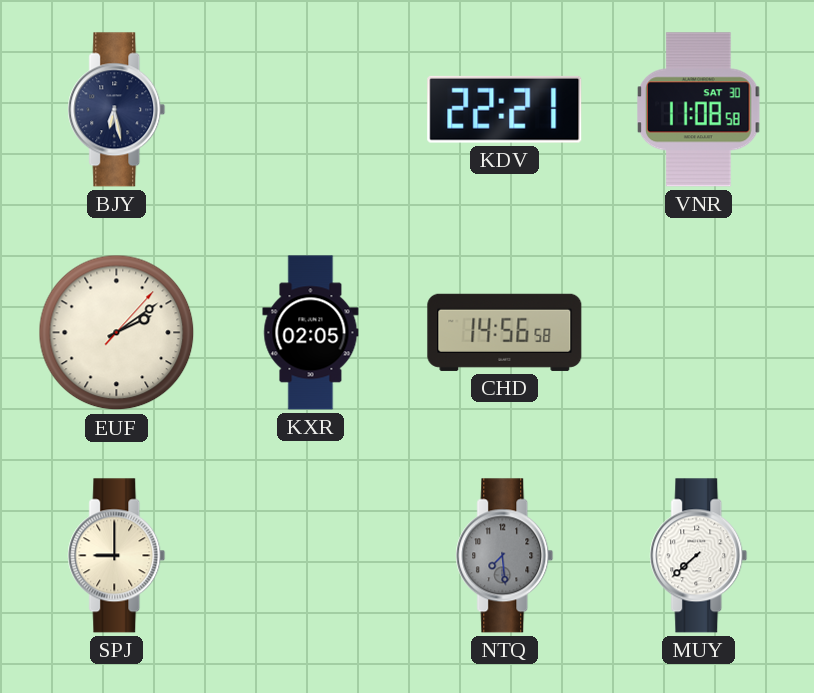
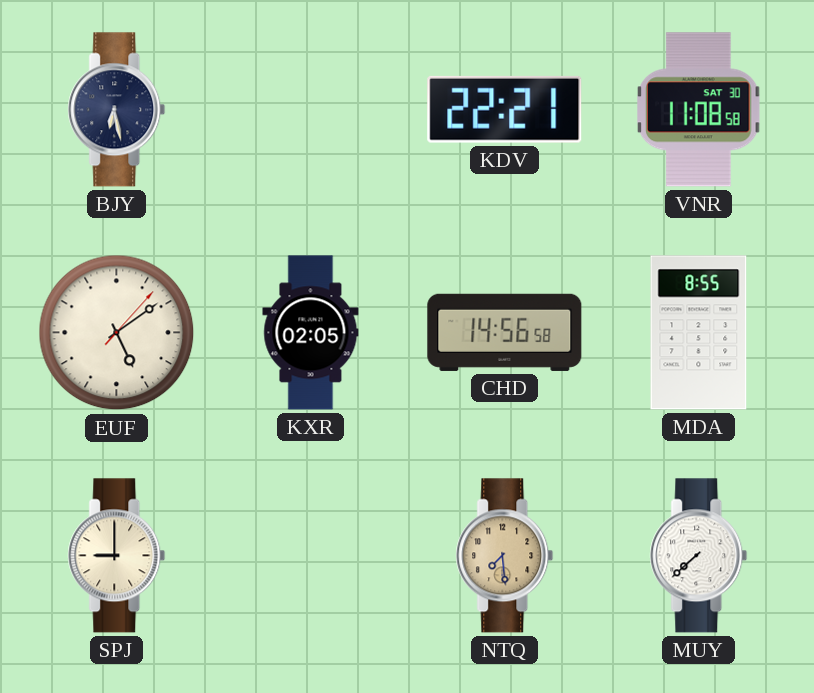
EUF: 2:09 -> 5:09 (117, 333)
MDA: none -> 8:55 (699, 333)
NTQ dial: grey -> champagne (505, 556)
